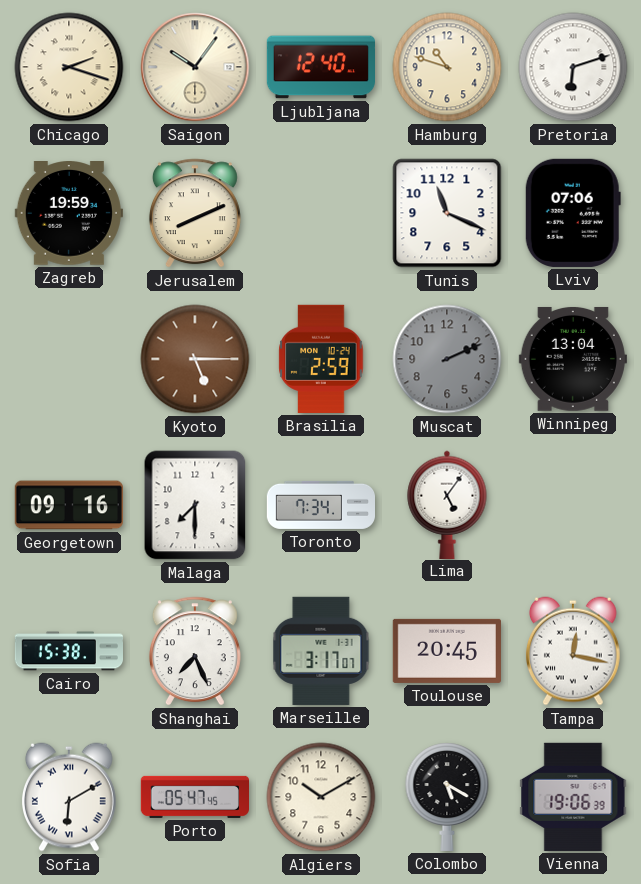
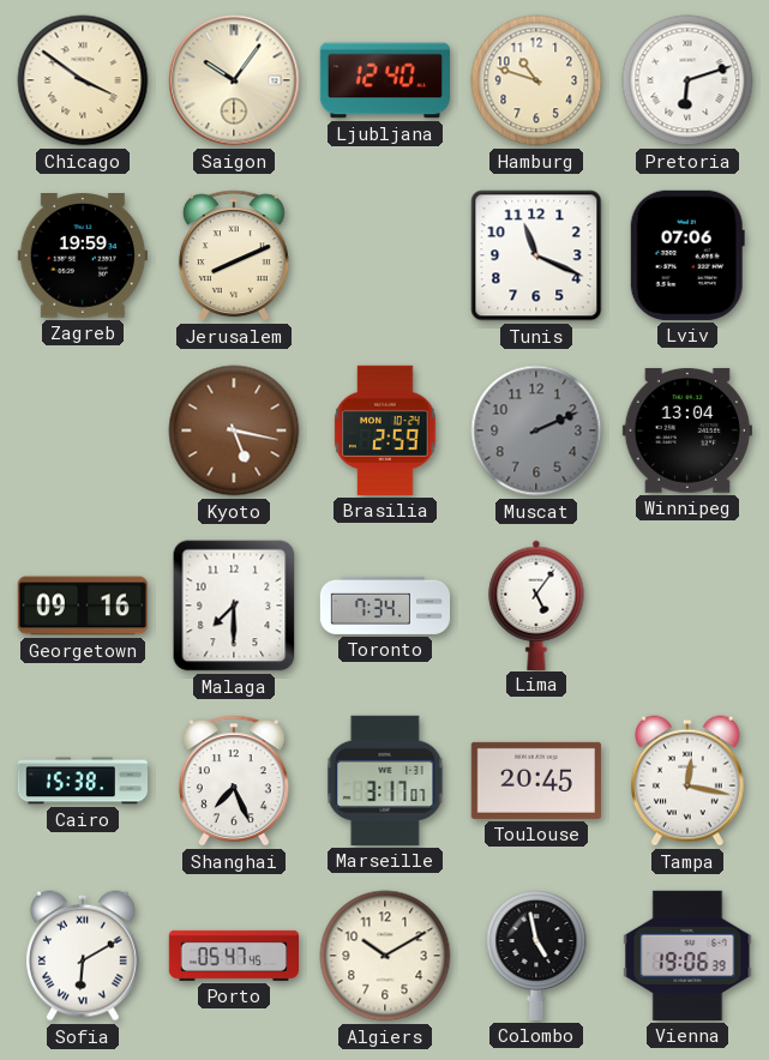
Chicago: 2:18 -> 3:51 (83, 80)
Kyoto: 5:15 -> 5:17 (234, 430)
Colombo: 5:20 -> 4:58 (536, 956)
